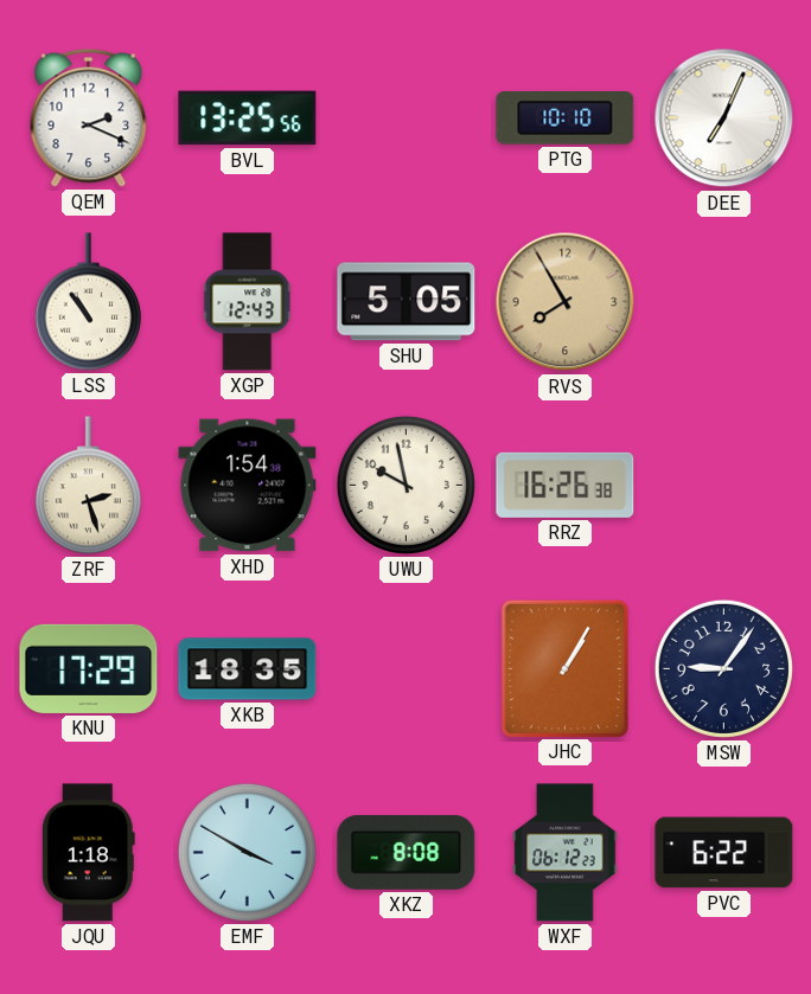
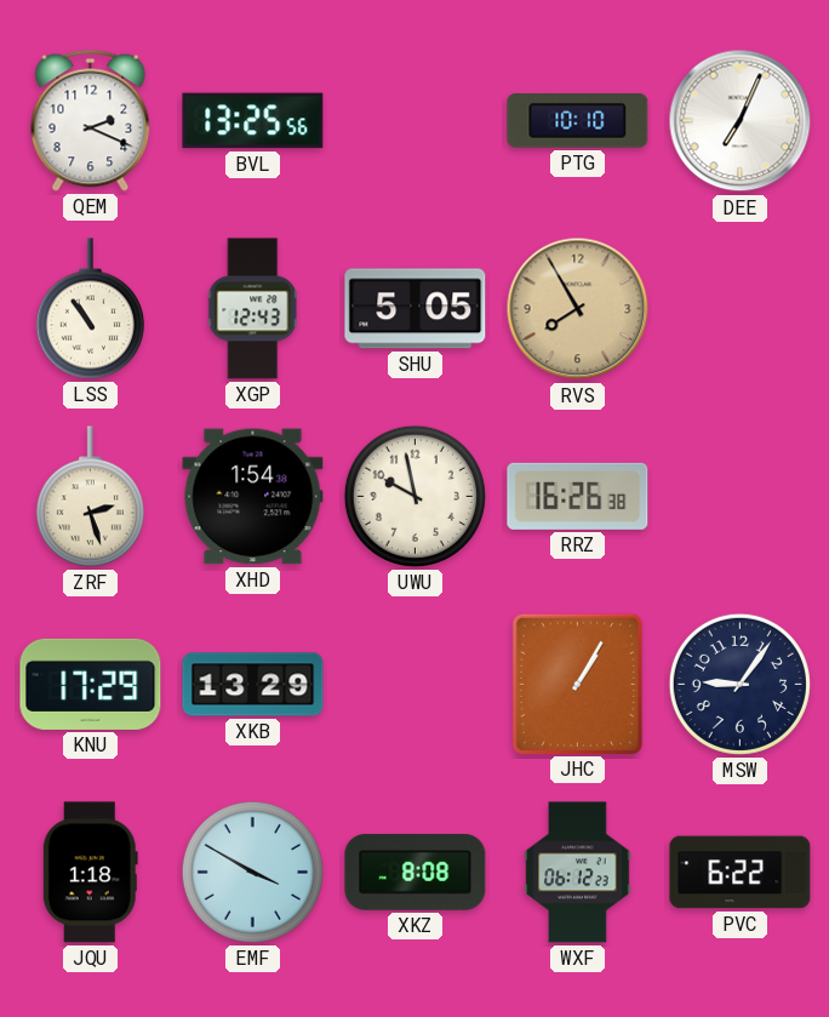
XKB: 18:35 -> 13:29 (253, 685)
